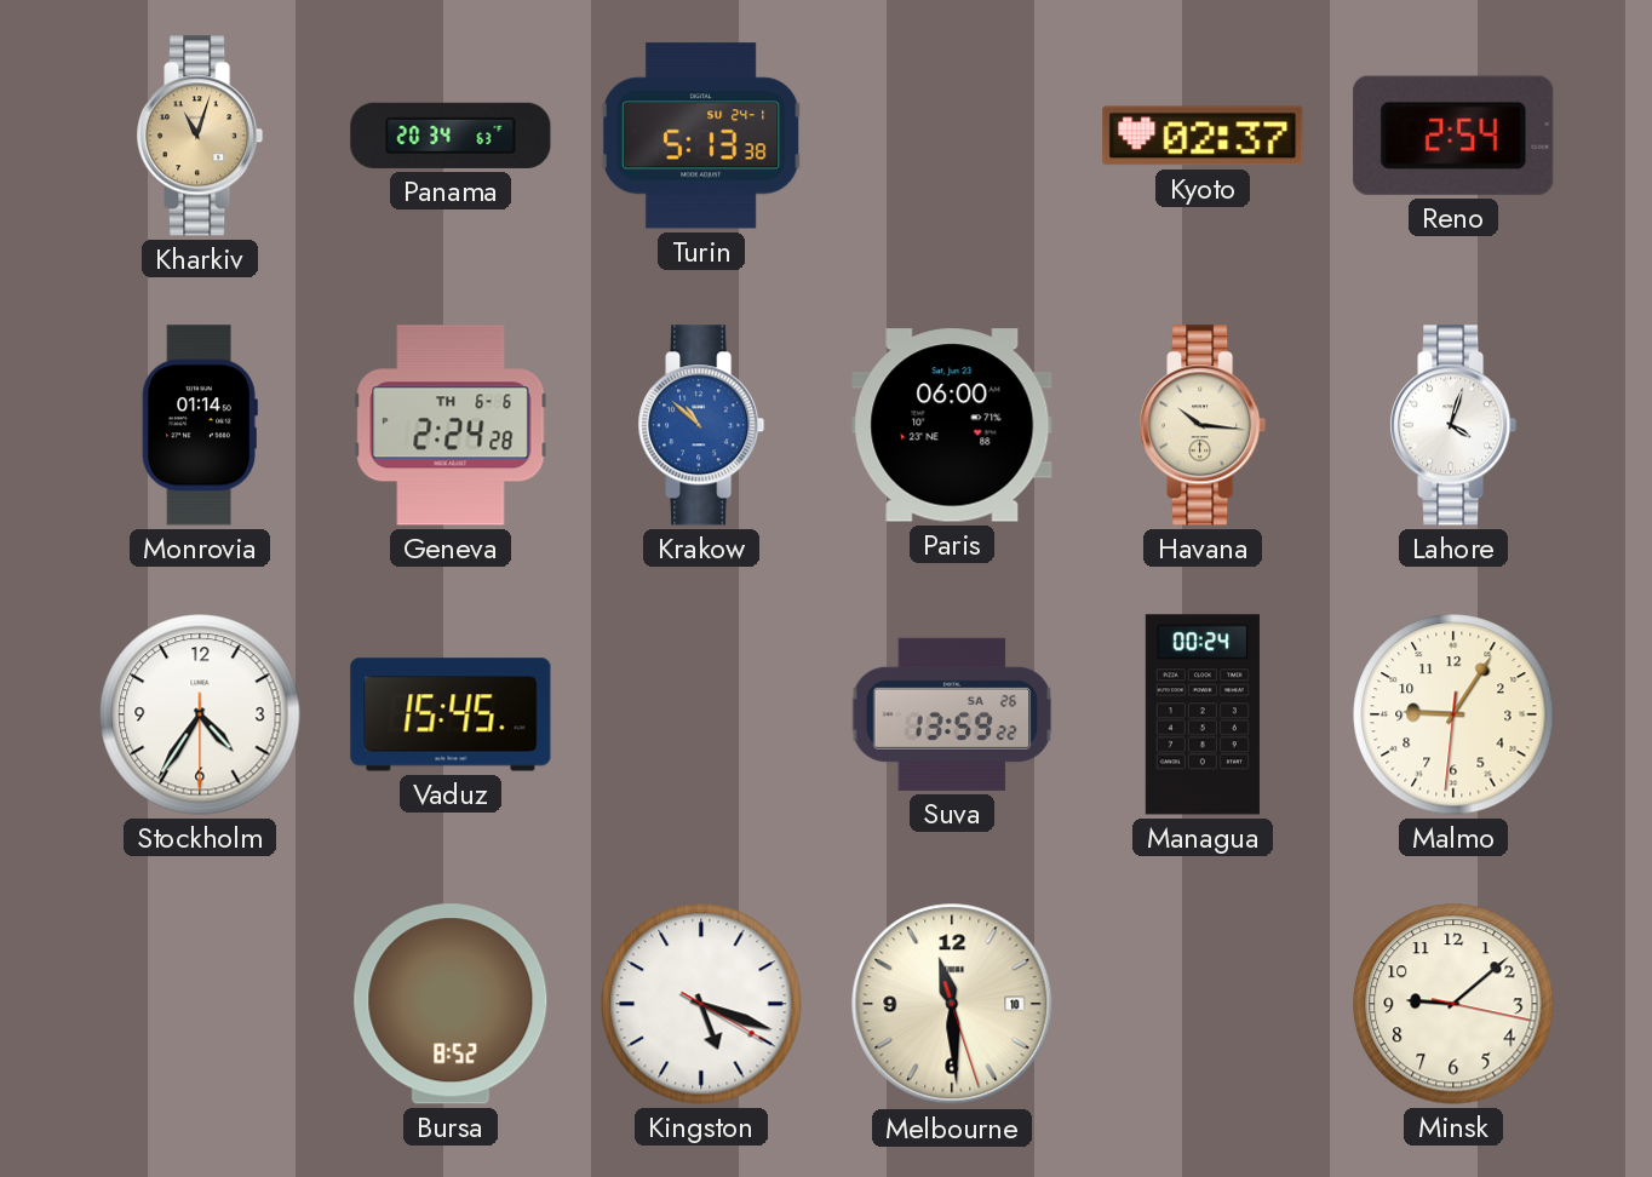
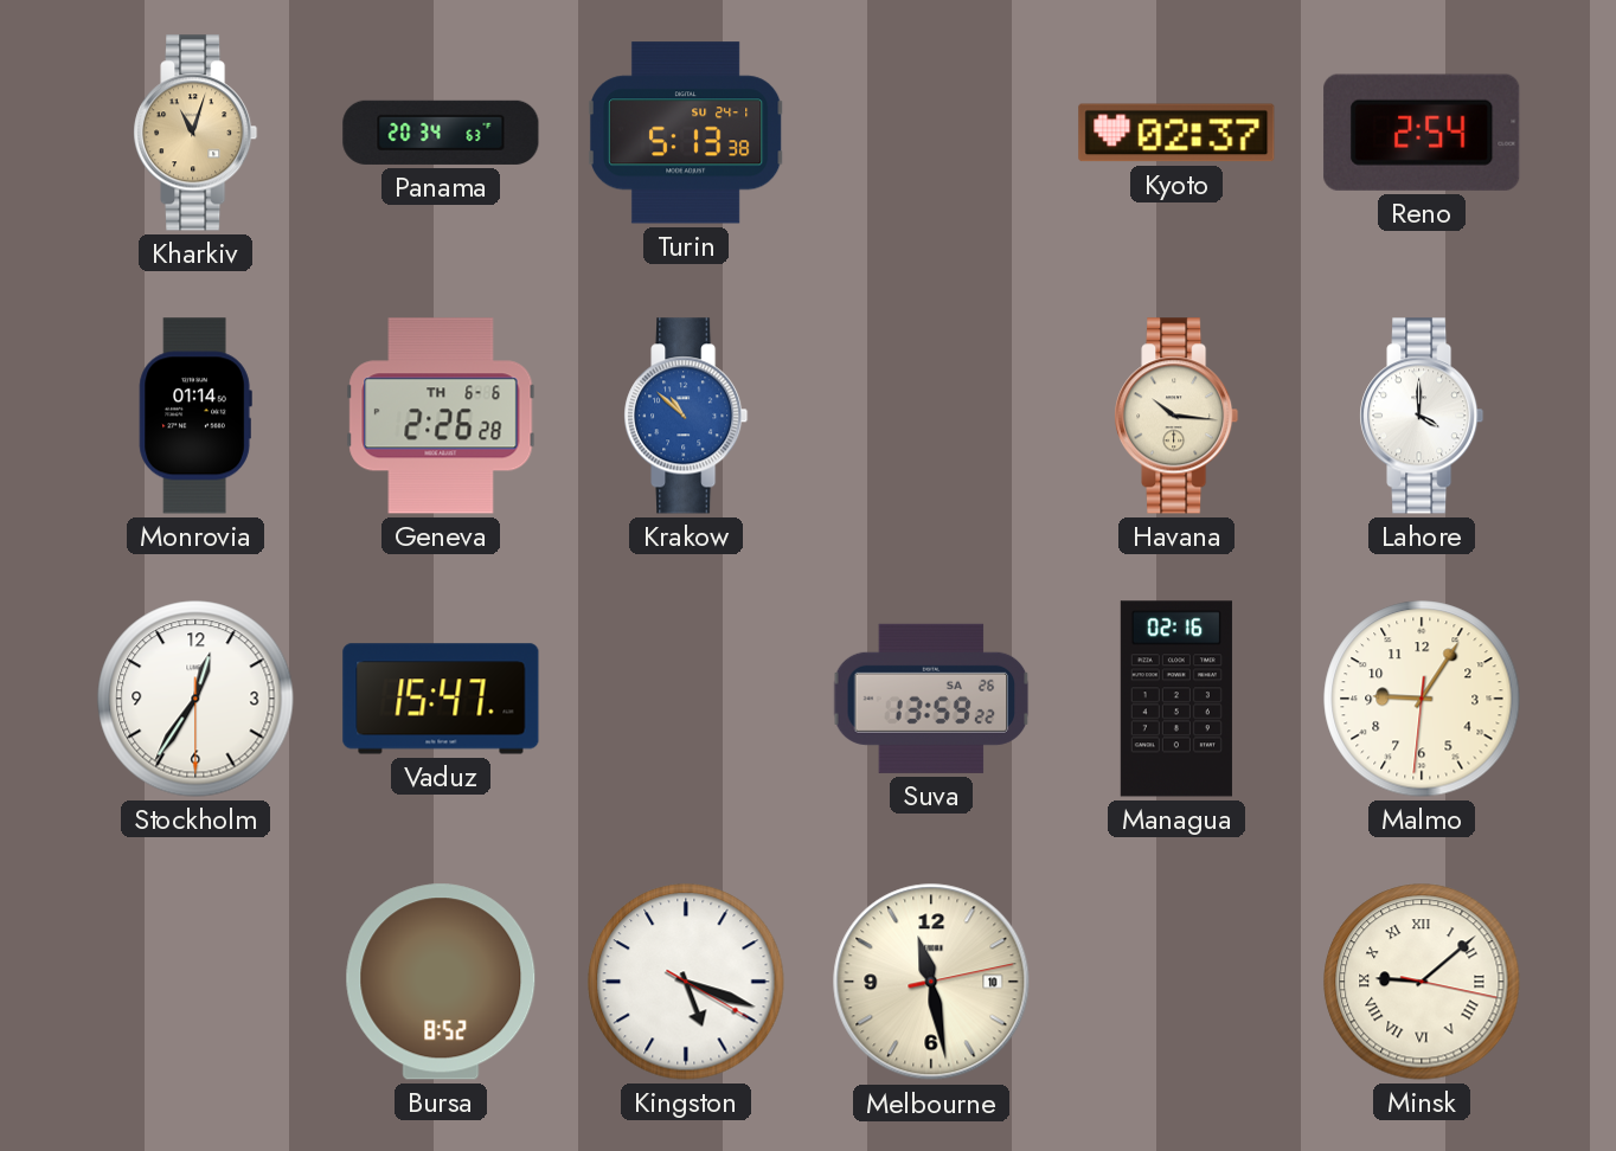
Geneva: 2:24 -> 2:26 (441, 416)
Paris: 06:00 -> none (952, 425)
Lahore: 4:03 -> 4:00 (1422, 416)
Stockholm: 4:35 -> 12:35 (195, 699)
Vaduz: 15:45 -> 15:47 (441, 699)
Managua: 00:24 -> 02:16 (1176, 699)
Melbourne: 11:29 -> 11:28 (931, 982)
Minsk numerals: Arabic -> Roman (1422, 982)
